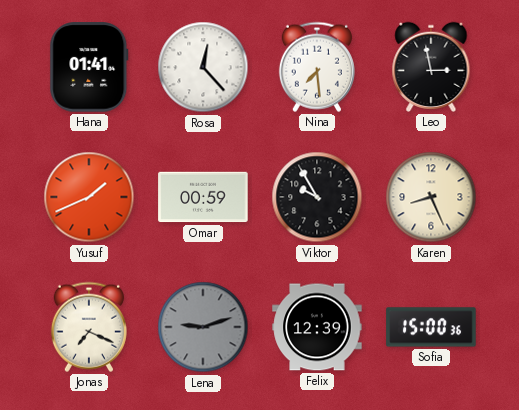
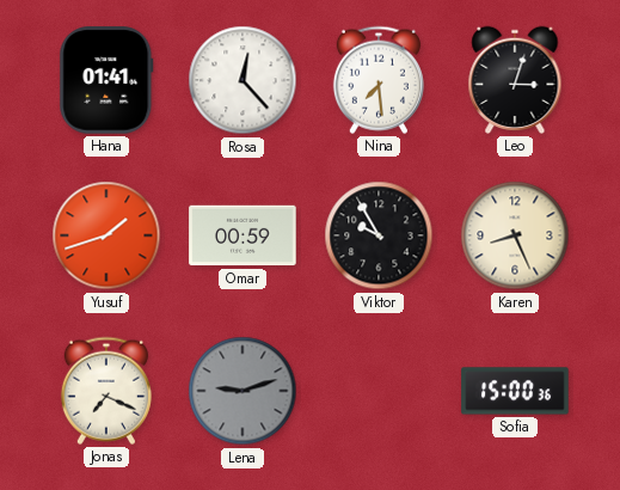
Leo: 2:58 -> 3:03 (515, 80)
Yusuf: 1:41 -> 1:42 (106, 235)
Felix: 12:39 -> none (317, 327)
